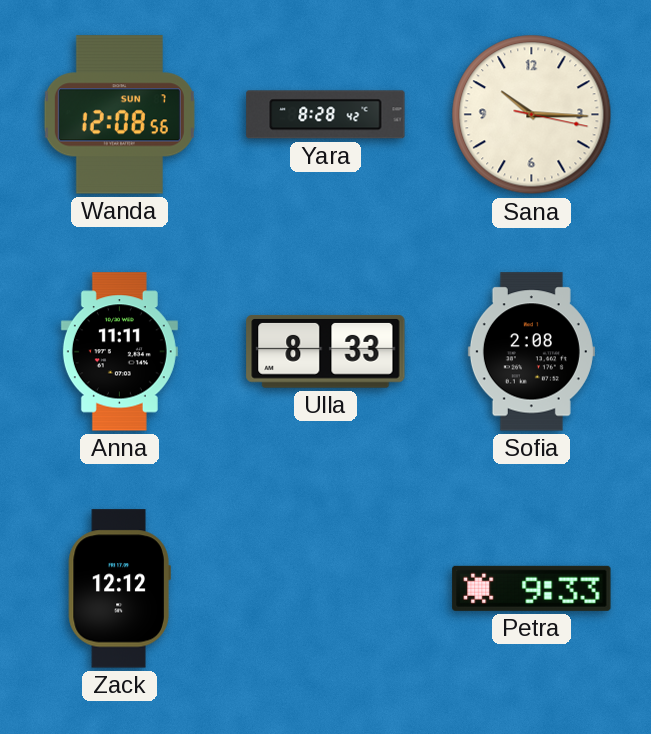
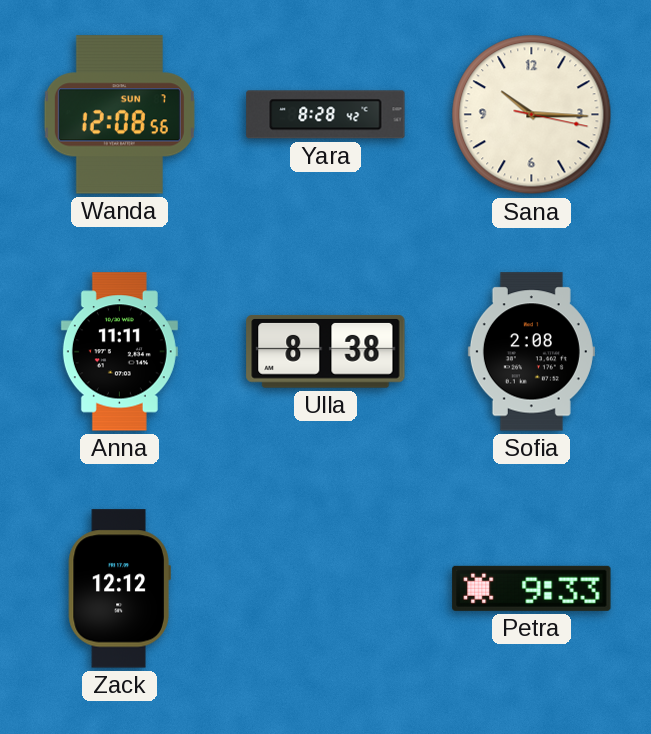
Ulla: 8:33 -> 8:38 (326, 351)
